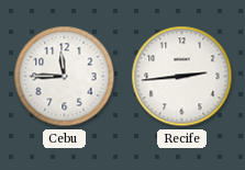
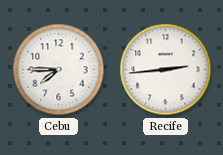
Cebu: 11:45 -> 7:45 (59, 70)
